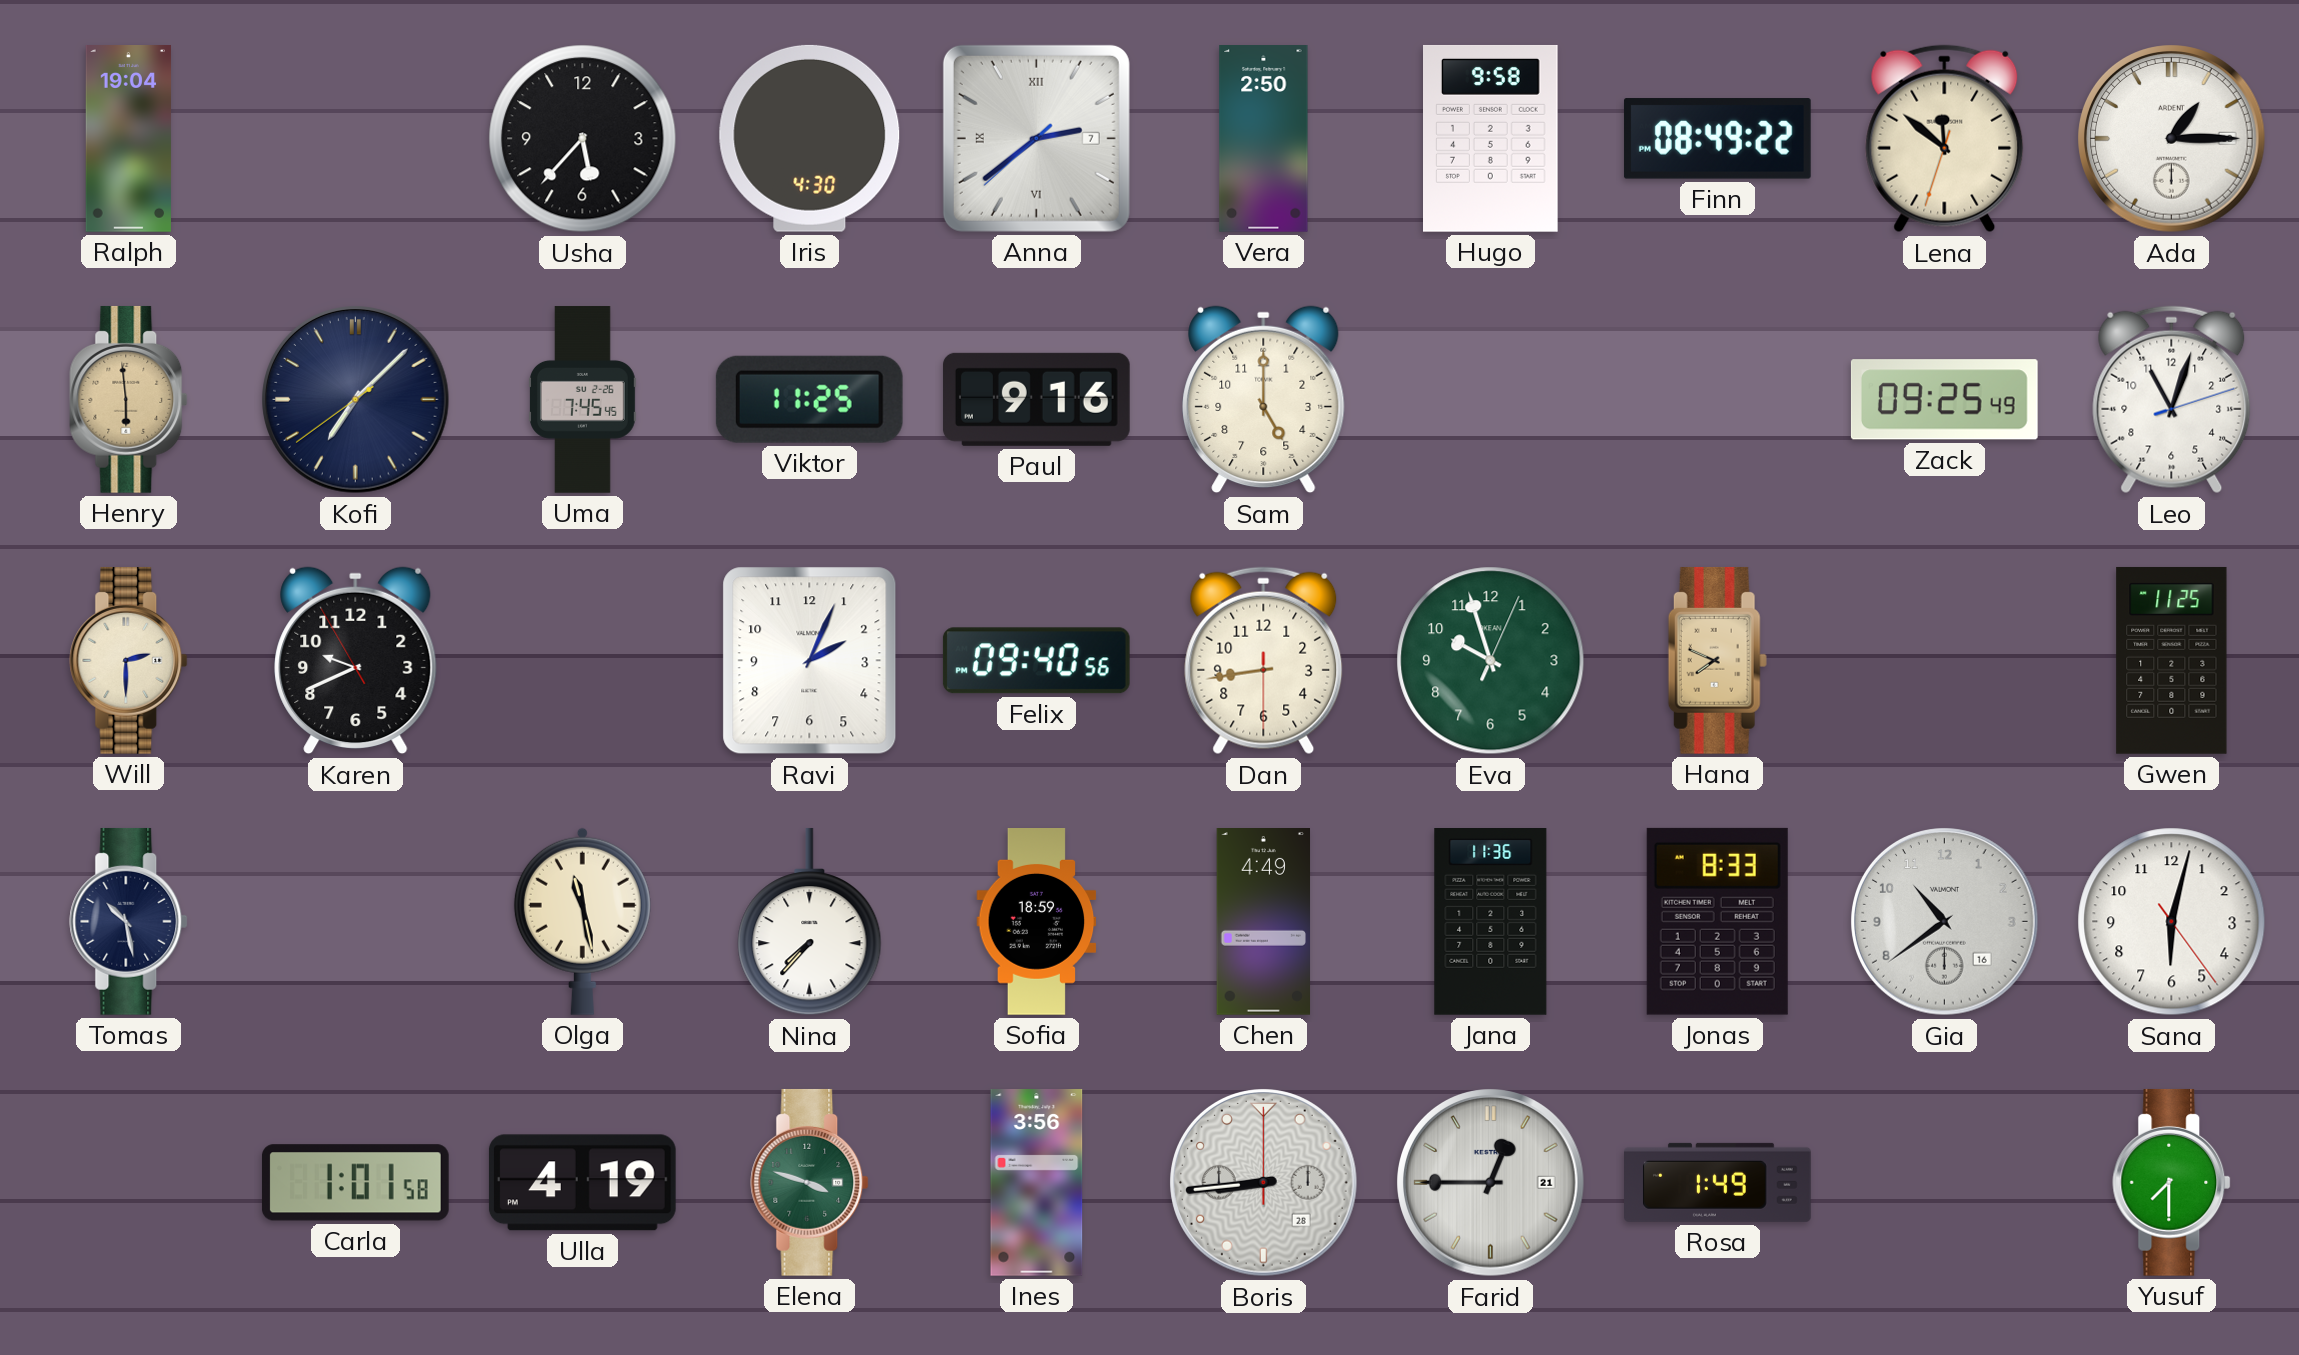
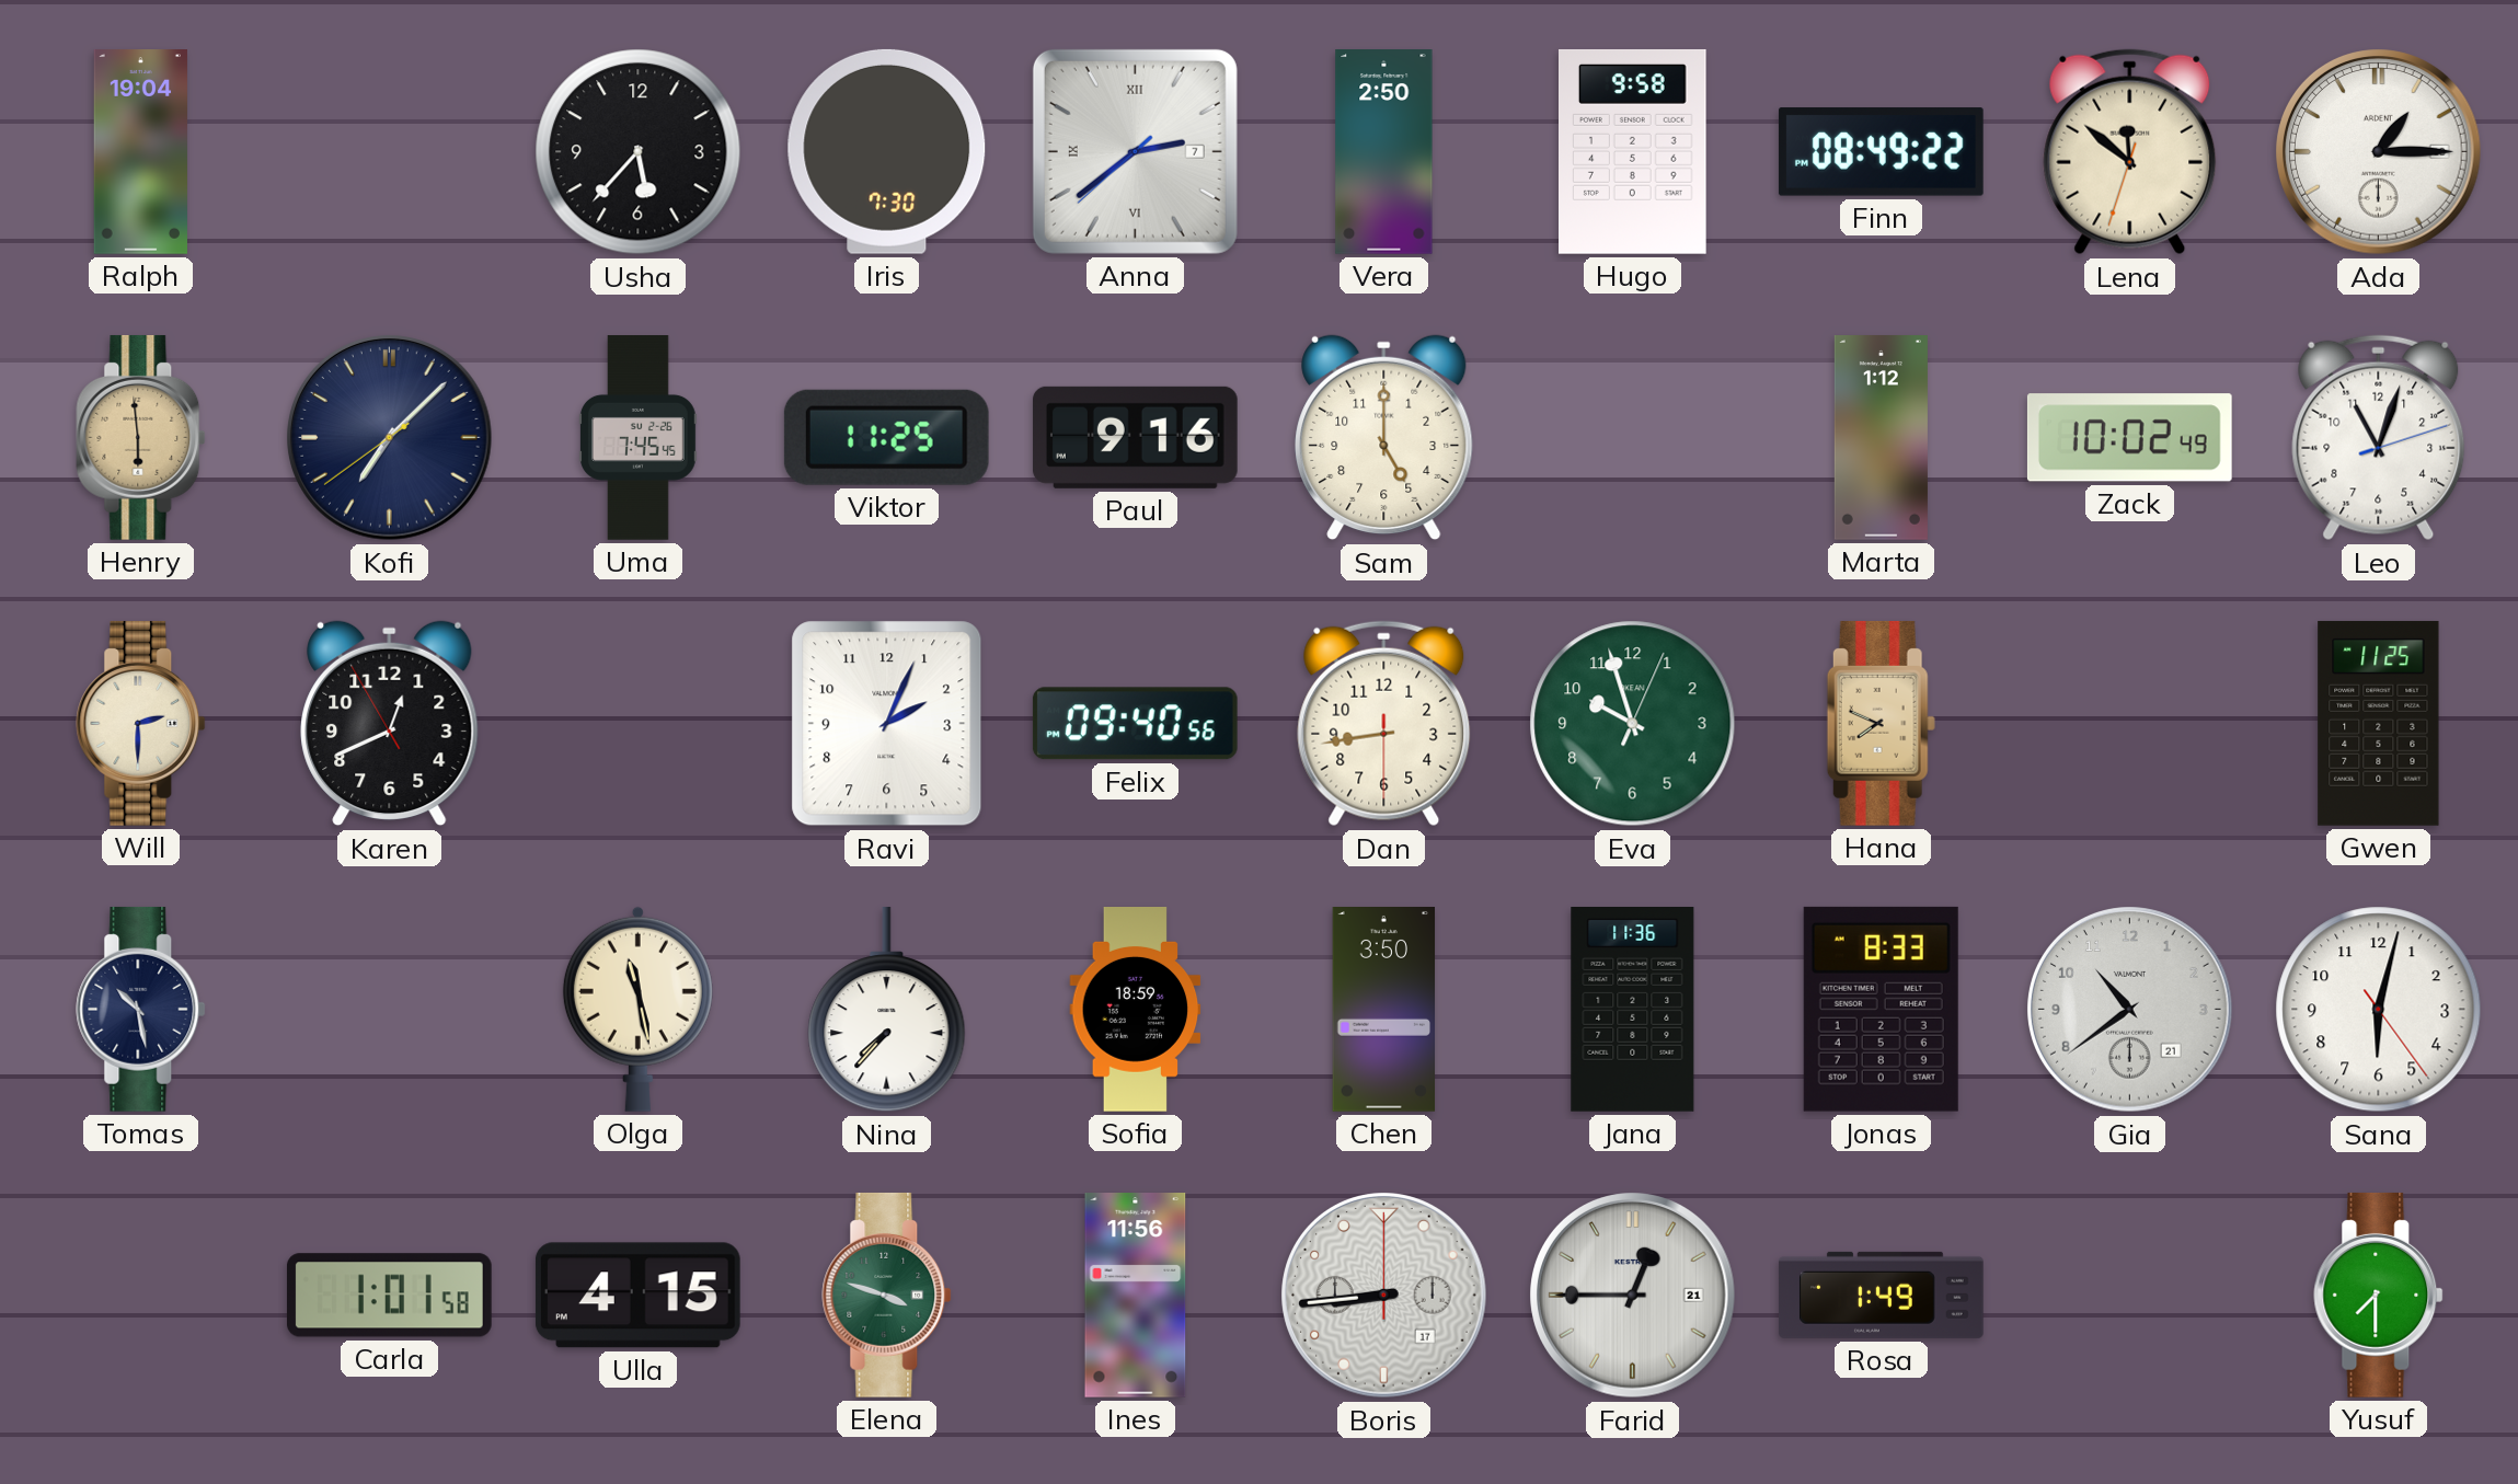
Iris: 4:30 -> 7:30 (887, 151)
Marta: none -> 1:12 (1881, 438)
Zack: 09:25 -> 10:02 (2129, 438)
Karen: 9:40 -> 12:40 (390, 724)
Chen: 4:49 -> 3:50 (1384, 1010)
Gia date: 16 -> 21 (2130, 1010)
Ulla: 4:19 -> 4:15 (637, 1296)
Ines: 3:56 -> 11:56 (1136, 1296)
Boris date: 28 -> 17 (1384, 1296)
